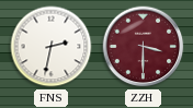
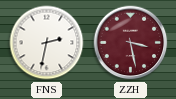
ZZH: 3:30 -> 3:28 (131, 43)
